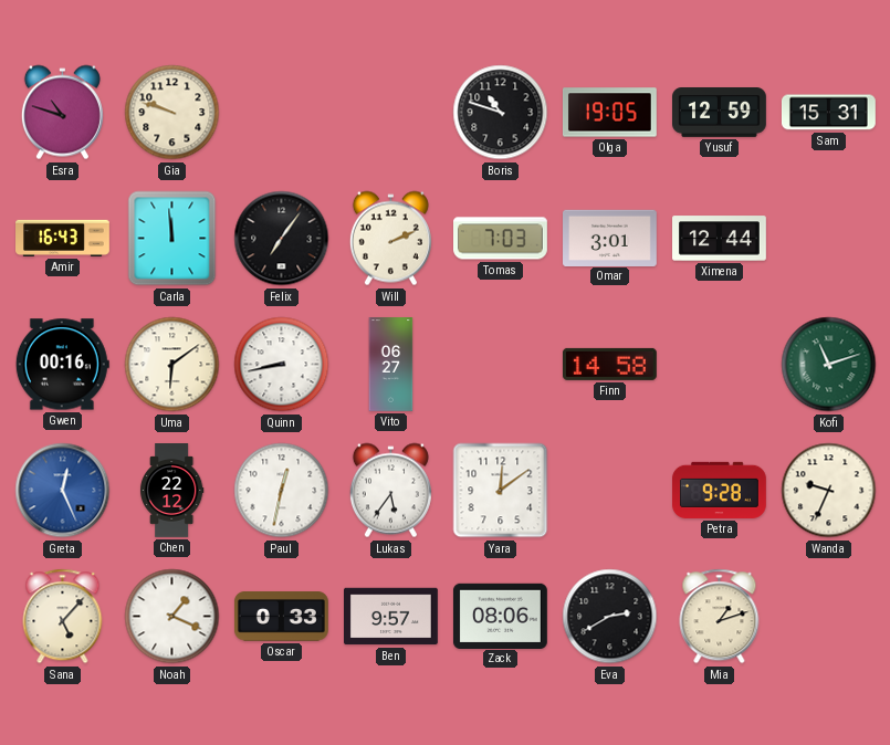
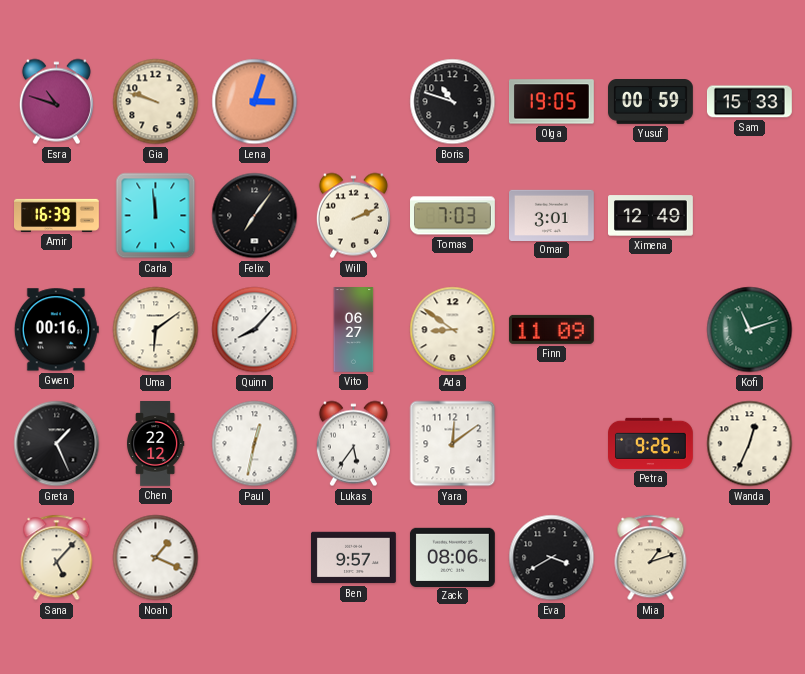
Lena: none -> 3:03 (255, 102)
Yusuf: 12:59 -> 00:59 (651, 102)
Sam: 15:31 -> 15:33 (749, 102)
Amir: 16:43 -> 16:39 (57, 215)
Ximena: 12:44 -> 12:49 (651, 216)
Quinn: 8:43 -> 8:07 (255, 330)
Ada: none -> 8:51 (453, 330)
Finn: 14:58 -> 11:09 (551, 329)
Greta: 12:26 -> 1:26 (57, 444)
Greta dial: blue -> black (57, 444)
Petra: 9:28 -> 9:26 (651, 443)
Wanda: 9:34 -> 12:34 (750, 444)
Oscar: 0:33 -> none (281, 617)
Eva: 2:40 -> 3:40 (552, 558)
